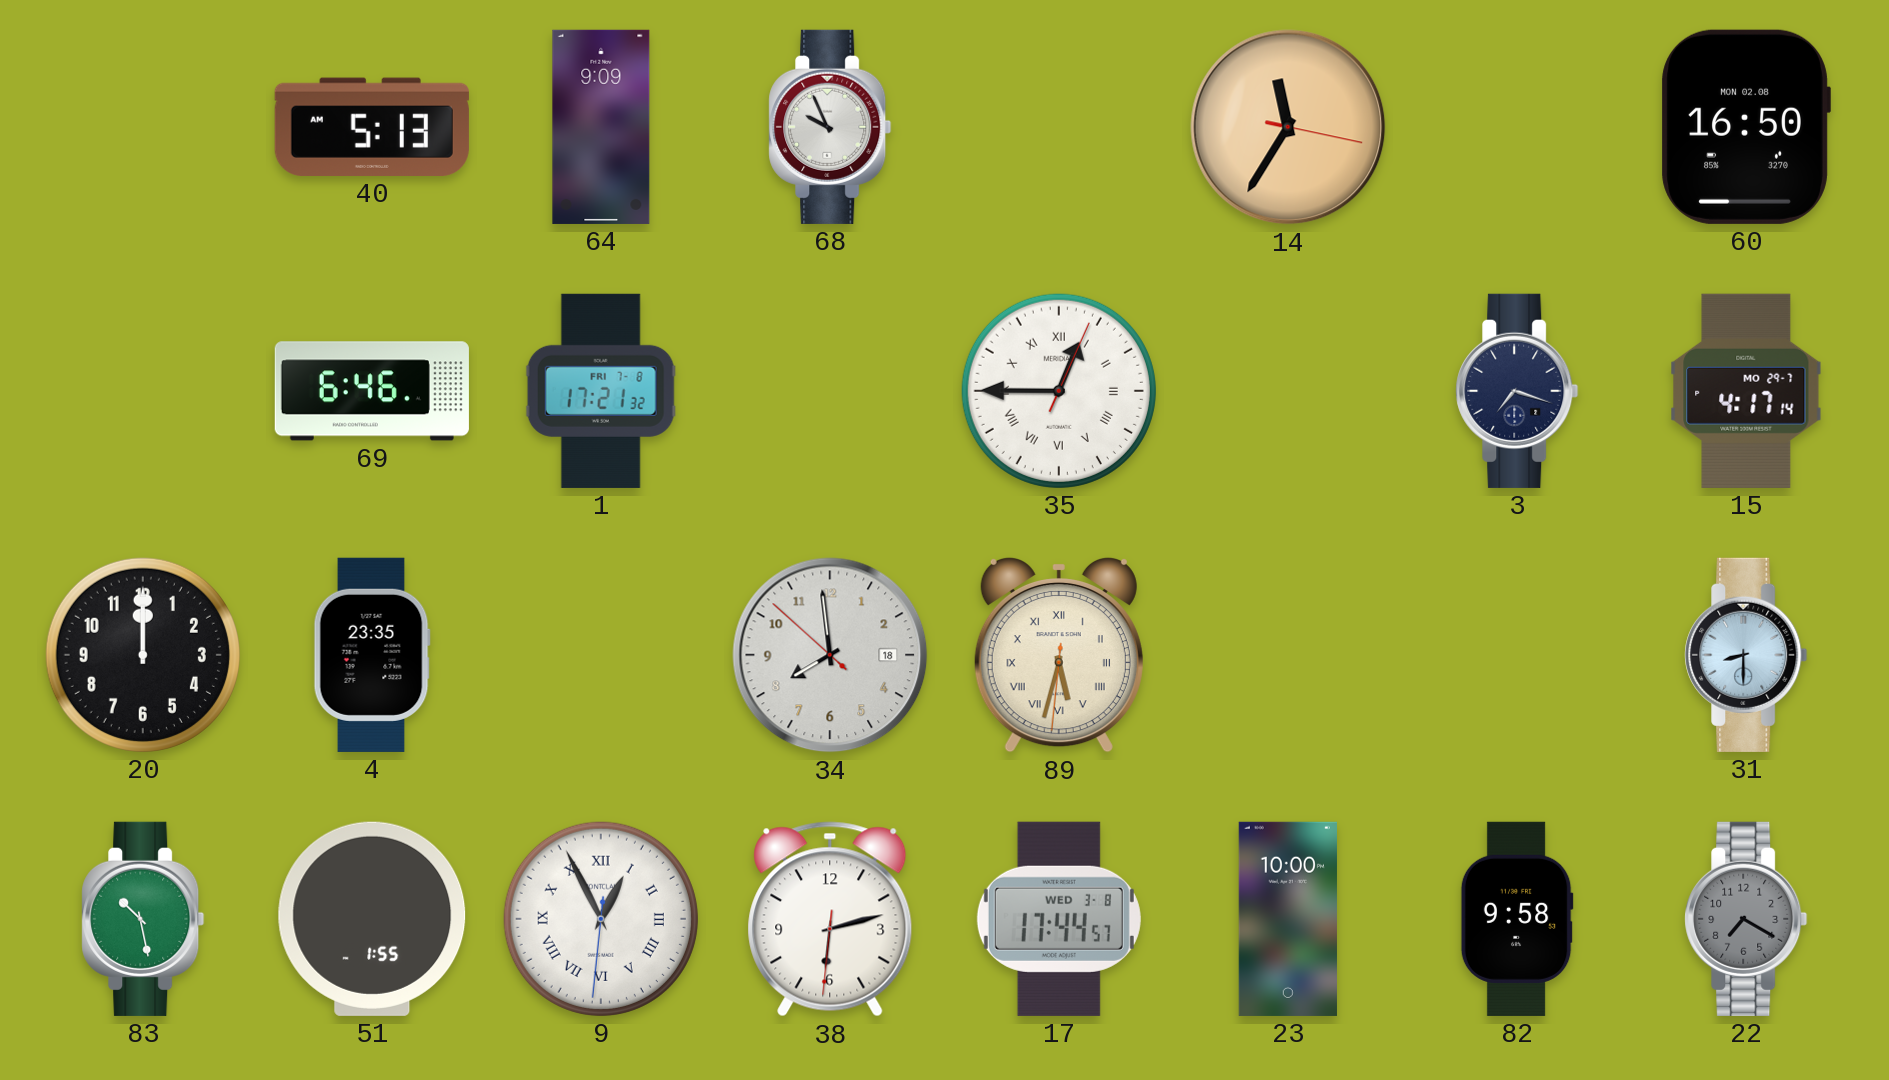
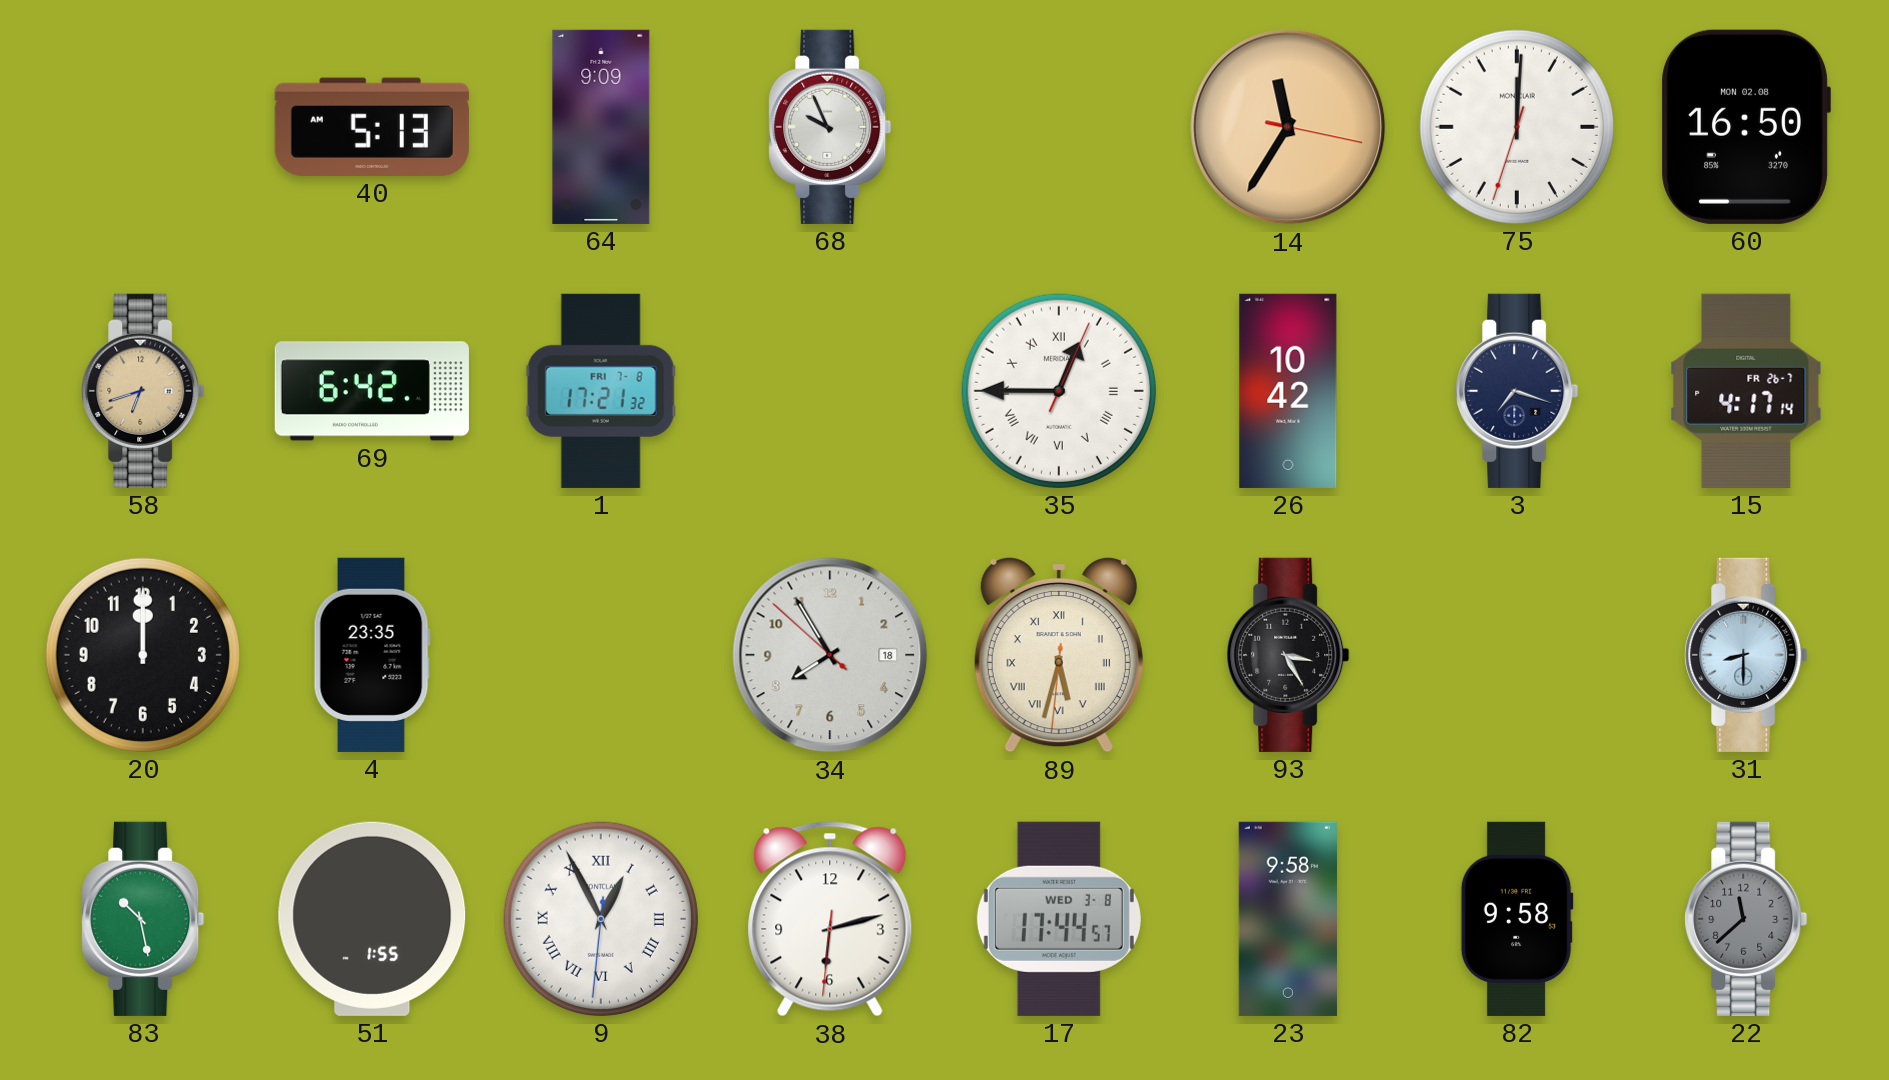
75: none -> 12:00 (1517, 127)
58: none -> 6:42 (143, 391)
69: 6:46 -> 6:42 (372, 391)
26: none -> 10:42 (1288, 391)
15 date: MO 29-7 -> FR 26-7 (1746, 391)
34: 7:58 -> 7:54 (830, 655)
93: none -> 3:25 (1288, 655)
23: 10:00 -> 9:58 (1288, 919)
22: 7:20 -> 11:38 (1746, 919)
